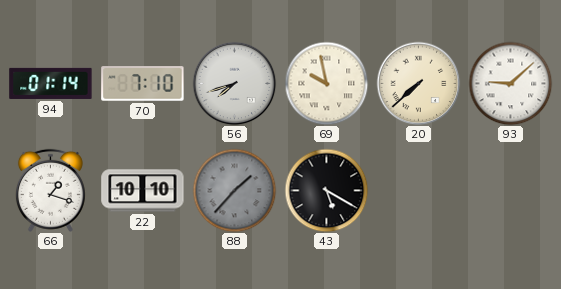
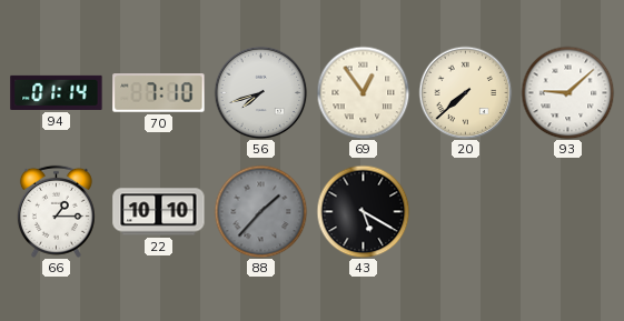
69: 9:58 -> 12:54 (363, 92)
66: 1:18 -> 1:15 (56, 211)
